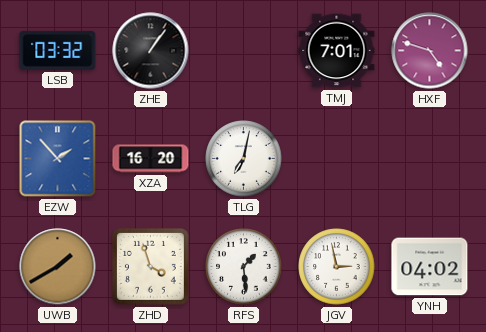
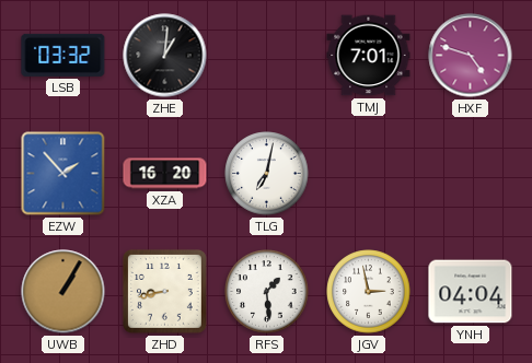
ZHE: 1:06 -> 1:01 (165, 56)
UWB: 1:40 -> 1:05 (63, 292)
ZHD: 3:57 -> 8:43 (164, 291)
YNH: 04:02 -> 04:04 (471, 292)
